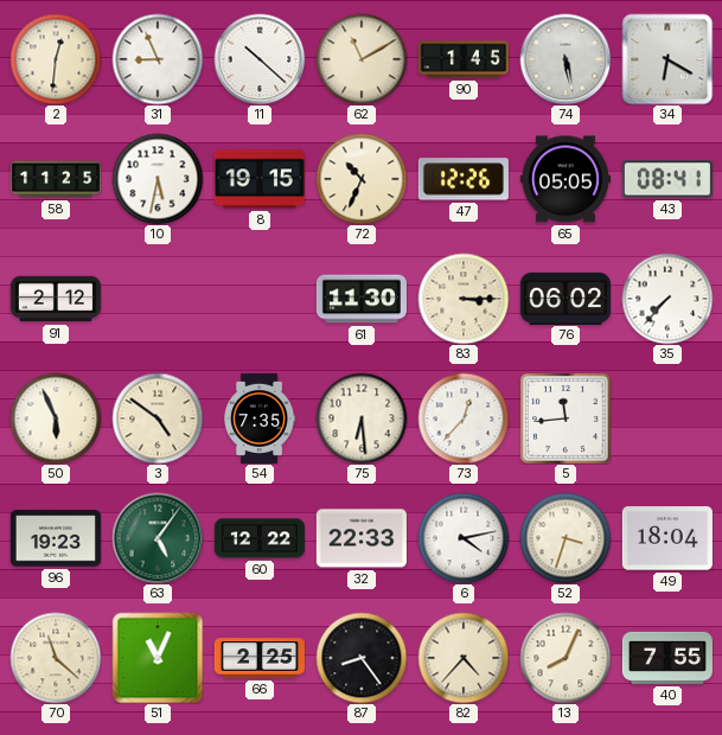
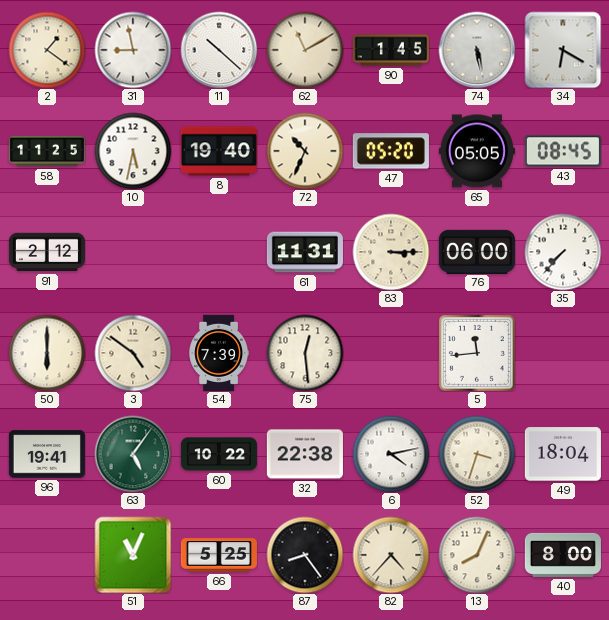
2: 12:31 -> 1:21 (47, 50)
31: 8:56 -> 8:58 (133, 50)
8: 19:15 -> 19:40 (219, 151)
47: 12:26 -> 05:20 (391, 151)
43: 08:41 -> 08:45 (563, 151)
61: 11:30 -> 11:31 (305, 252)
76: 06:02 -> 06:00 (477, 251)
50: 5:56 -> 6:00 (47, 353)
54: 7:35 -> 7:39 (219, 353)
75: 6:29 -> 12:29 (305, 353)
73: 12:37 -> none (464, 418)
96: 19:23 -> 19:41 (47, 454)
60: 12:22 -> 10:22 (219, 454)
32: 22:33 -> 22:38 (305, 454)
70: 11:22 -> none (56, 658)
66: 2:25 -> 5:25 (219, 555)
40: 7:55 -> 8:00 (563, 555)
